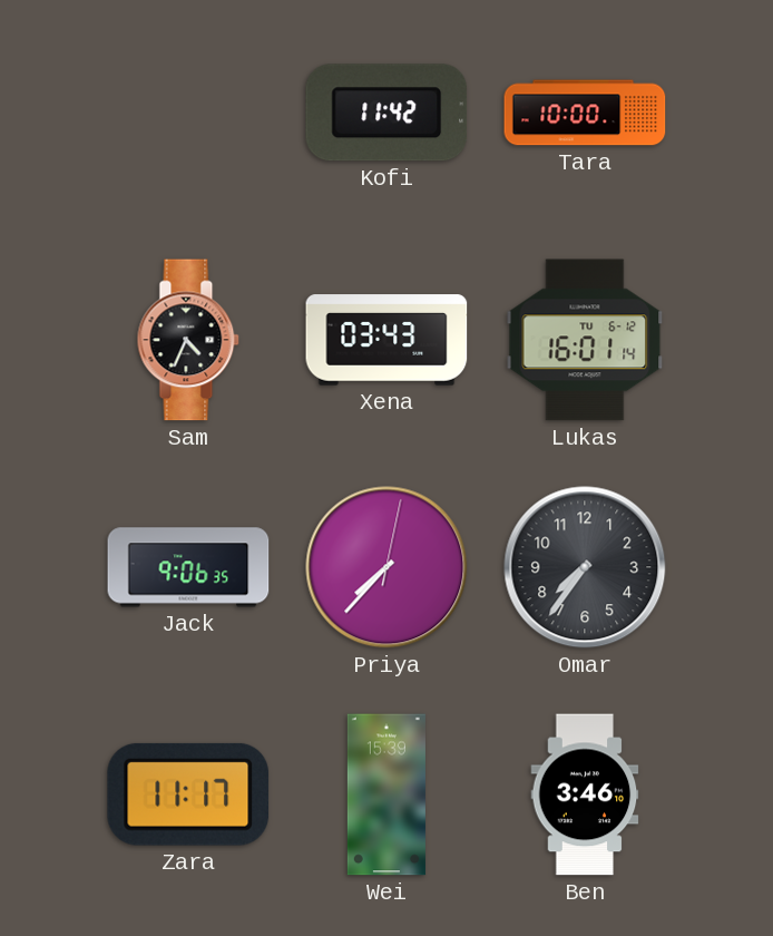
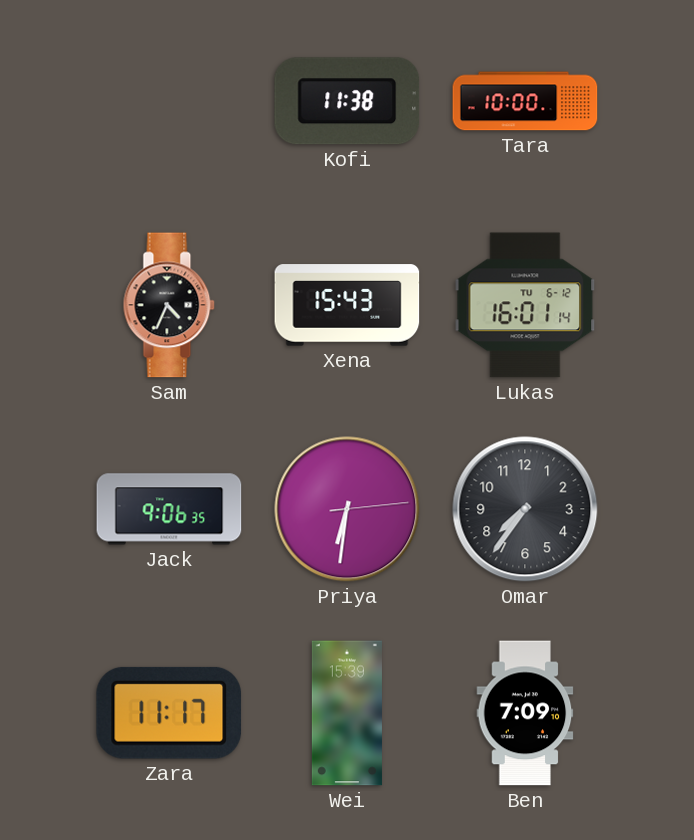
Kofi: 11:42 -> 11:38 (347, 101)
Xena: 03:43 -> 15:43 (347, 305)
Priya: 7:37 -> 6:31 (347, 509)
Ben: 3:46 -> 7:09 (525, 713)
